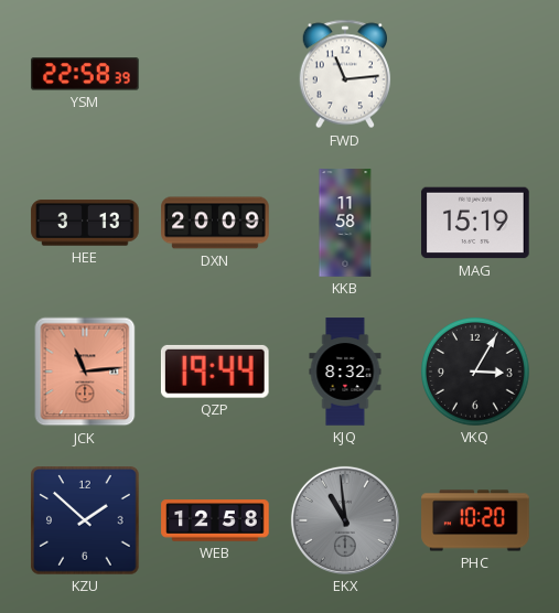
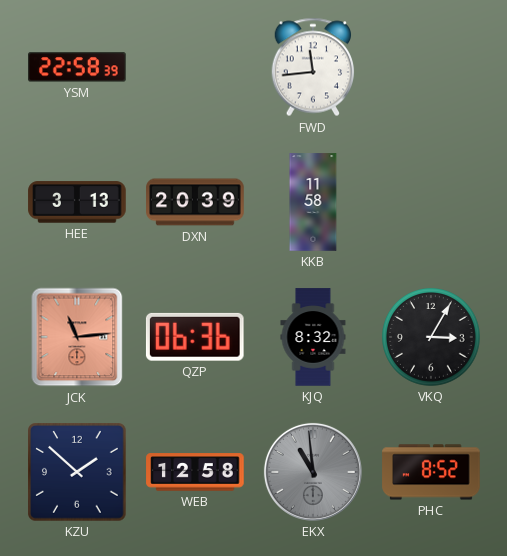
FWD: 11:14 -> 11:44 (313, 67)
DXN: 20:09 -> 20:39 (195, 202)
MAG: 15:19 -> none (475, 223)
QZP: 19:44 -> 06:36 (195, 337)
PHC: 10:20 -> 8:52 (431, 472)
